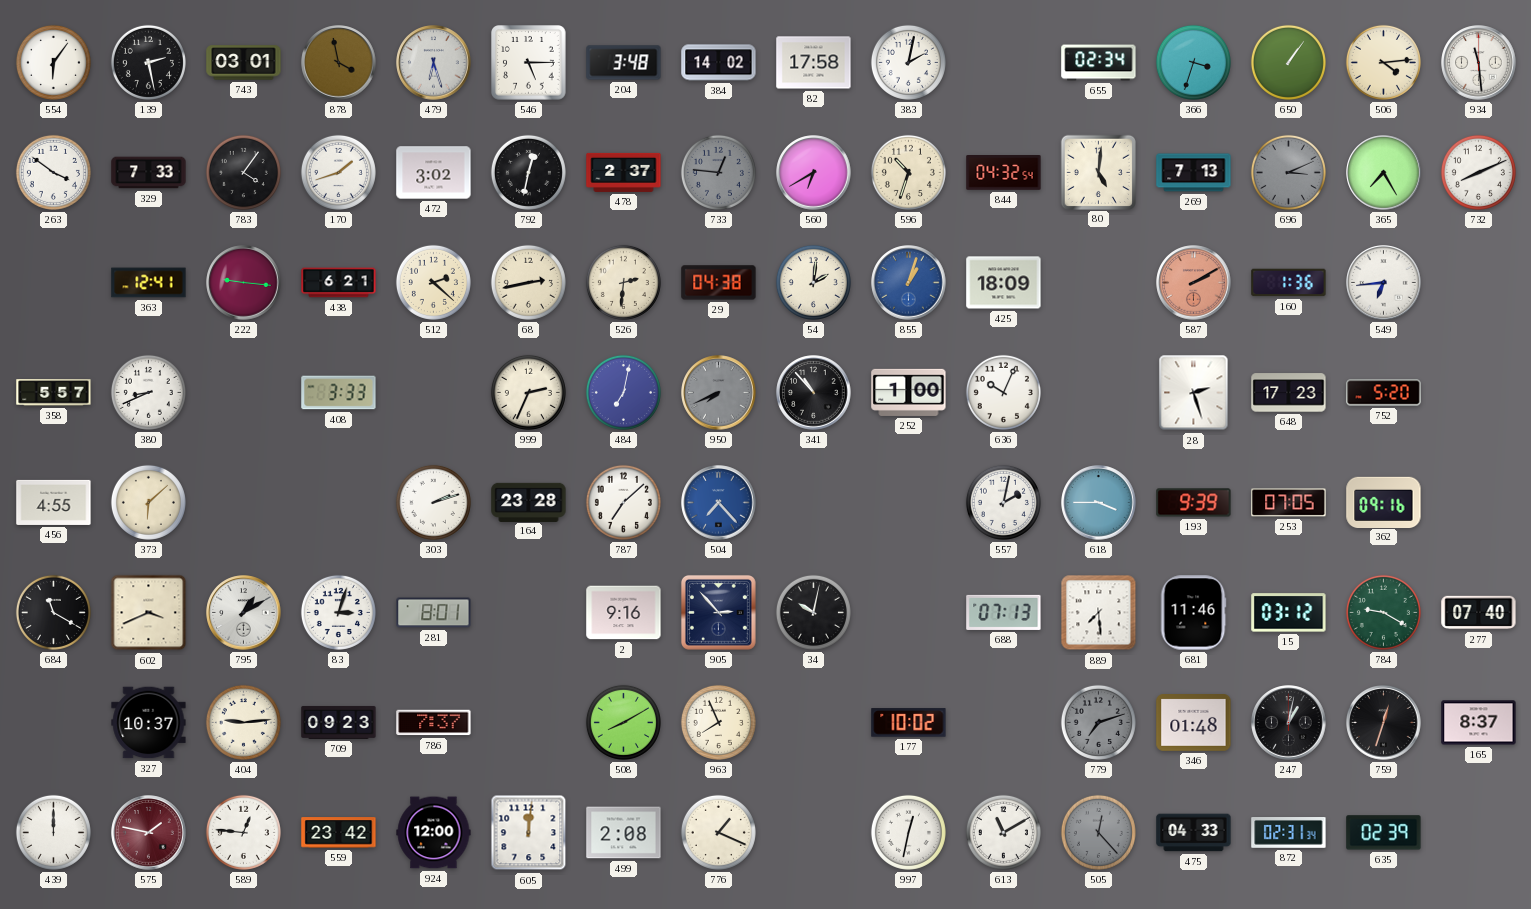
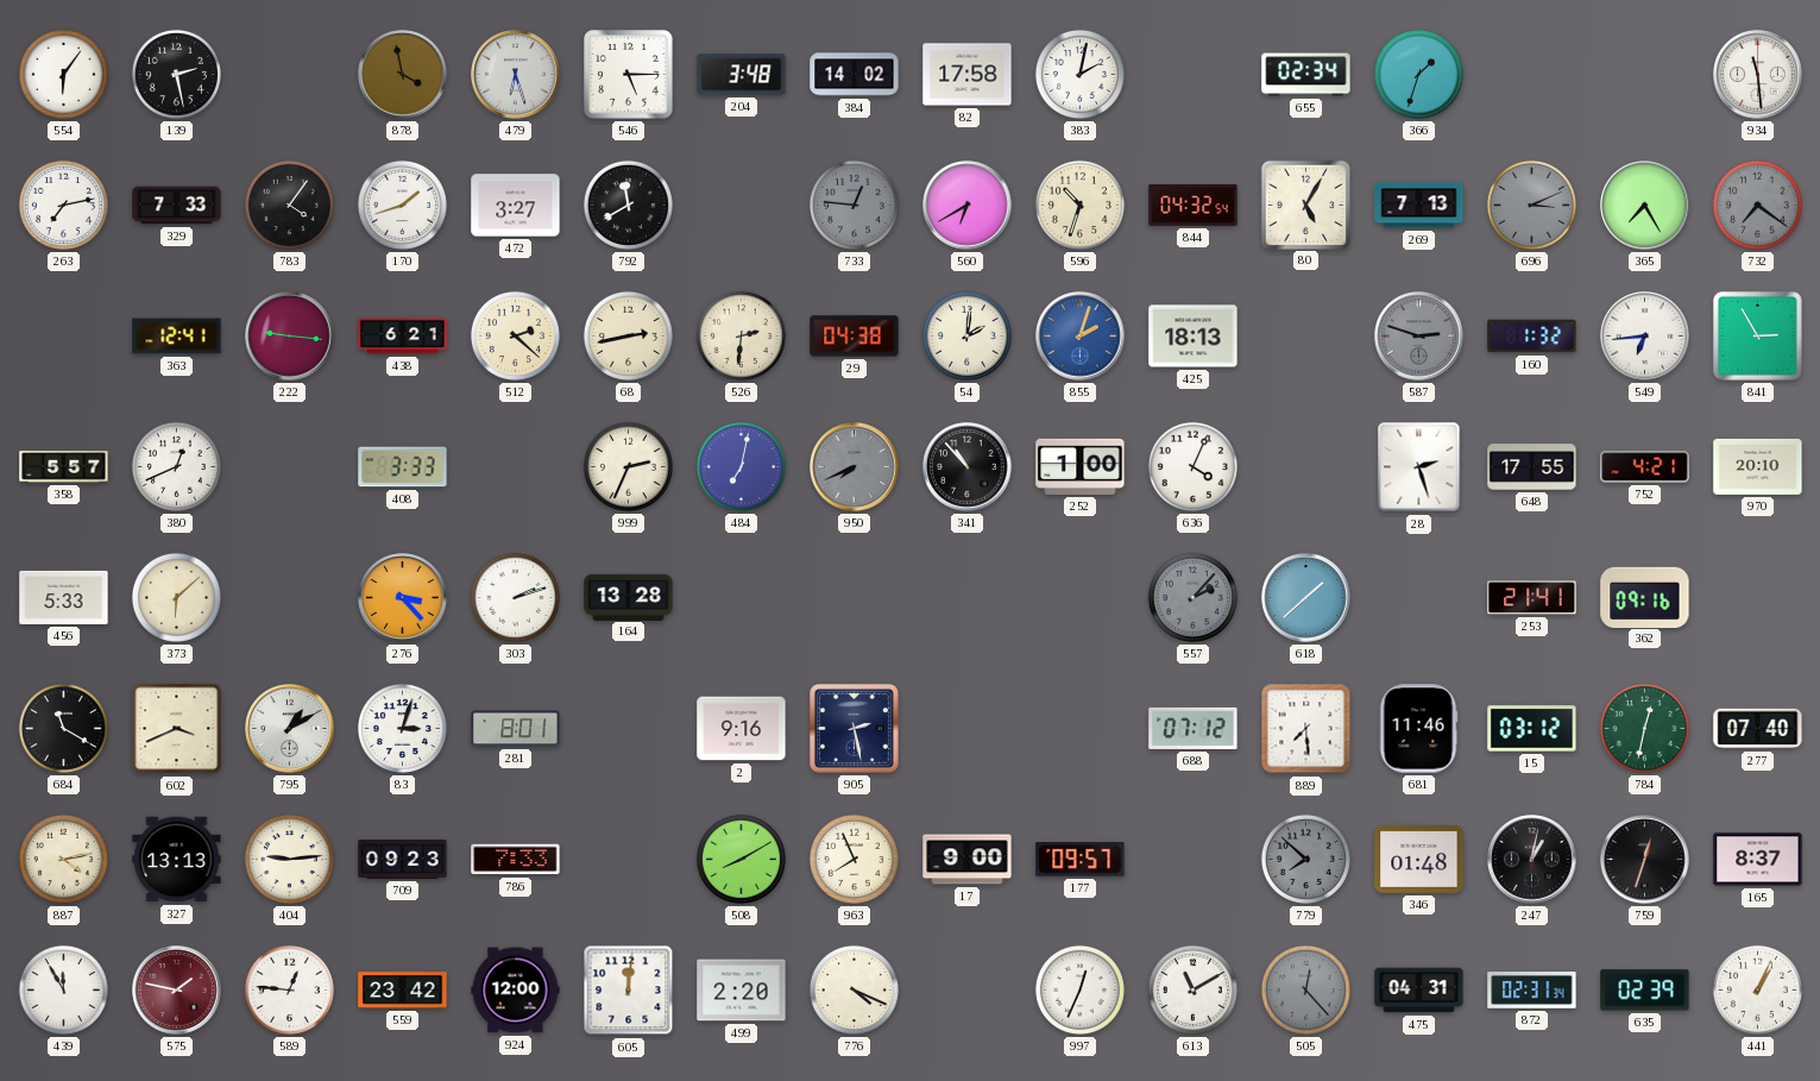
743: 03:01 -> none (244, 63)
366: 3:33 -> 1:33 (1418, 74)
650: 1:06 -> none (1288, 62)
506: 4:14 -> none (1383, 62)
263: 3:51 -> 7:13 (63, 205)
472: 3:02 -> 3:27 (516, 206)
792: 12:32 -> 11:40 (628, 205)
478: 2:37 -> none (624, 172)
80: 5:01 -> 5:05 (1305, 205)
732: 8:11 -> 7:21 (1757, 205)
732 dial: white -> grey (1757, 205)
855: 1:03 -> 2:03 (1081, 337)
425: 18:09 -> 18:13 (1194, 337)
587: 2:10 -> 2:48 (1419, 337)
587 dial: salmon -> grey (1419, 337)
160: 1:36 -> 1:32 (1532, 337)
841: none -> 2:55 (1757, 335)
380: 8:41 -> 12:41 (176, 466)
636: 10:04 -> 4:04 (1192, 466)
648: 17:23 -> 17:55 (1532, 467)
752: 5:20 -> 4:21 (1645, 467)
970: none -> 20:10 (1758, 466)
456: 4:55 -> 5:33 (64, 597)
276: none -> 3:23 (403, 598)
164: 23:28 -> 13:28 (629, 597)
787: 7:08 -> none (623, 502)
504: 7:23 -> none (719, 503)
557: 2:02 -> 2:07 (1192, 597)
557 dial: white -> grey (1192, 597)
618: 3:45 -> 1:38 (1306, 598)
193: 9:39 -> none (1194, 503)
253: 07:05 -> 21:41 (1532, 598)
905: 2:53 -> 2:28 (854, 728)
34: 10:02 -> none (813, 612)
688: 07:13 -> 07:12 (1194, 728)
784: 9:20 -> 12:32 (1644, 728)
887: none -> 4:13 (63, 859)
327: 10:37 -> 13:13 (177, 860)
786: 7:37 -> 7:33 (516, 860)
17: none -> 9:00 (968, 860)
177: 10:02 -> 09:57 (1081, 860)
779: 7:12 -> 7:52 (1305, 859)
439: 12:00 -> 11:55 (63, 989)
499: 2:08 -> 2:20 (742, 991)
776: 1:19 -> 4:19 (854, 989)
997: 12:32 -> 12:34 (1079, 989)
475: 04:33 -> 04:31 (1419, 991)
441: none -> 1:04 (1757, 989)
